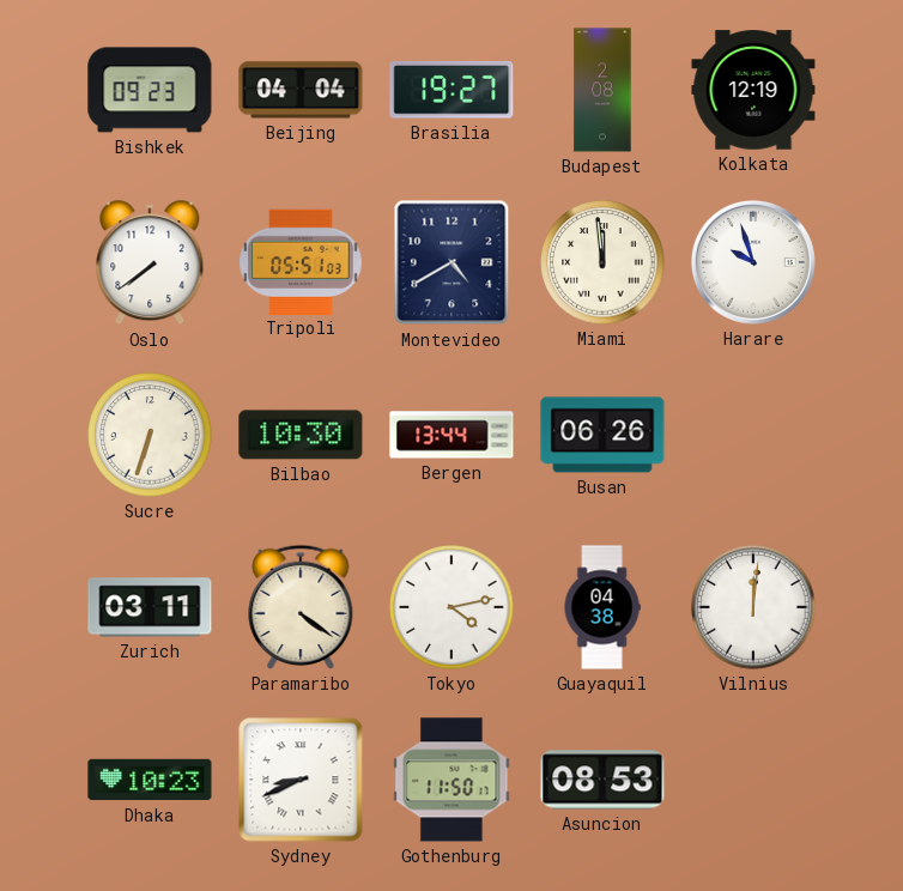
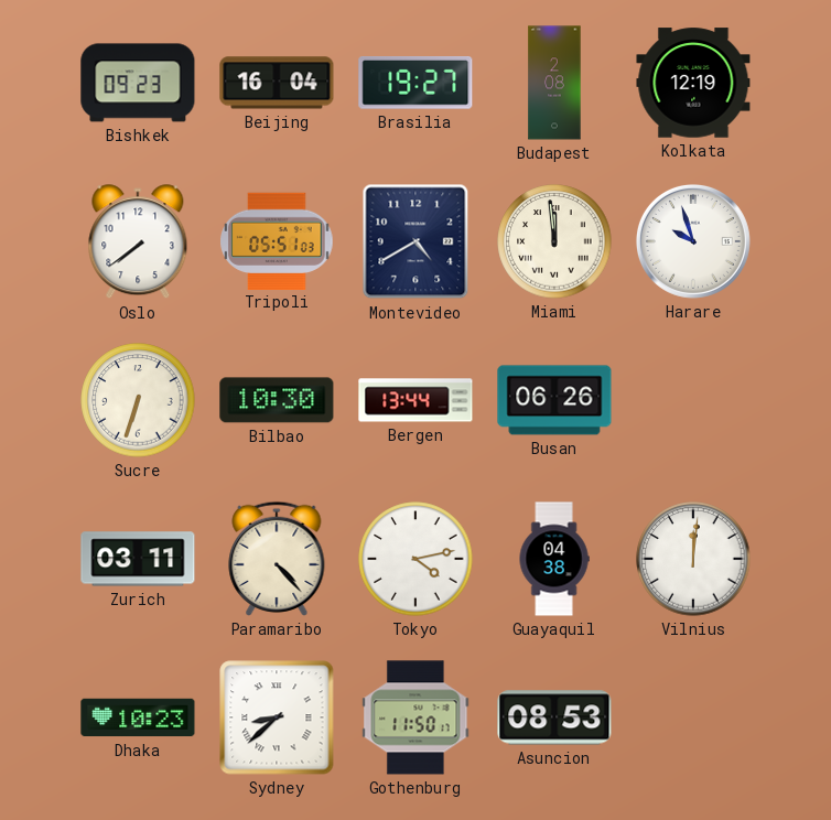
Beijing: 04:04 -> 16:04 (277, 83)
Paramaribo: 4:21 -> 4:23 (277, 559)
Sydney: 8:41 -> 8:38 (277, 717)
